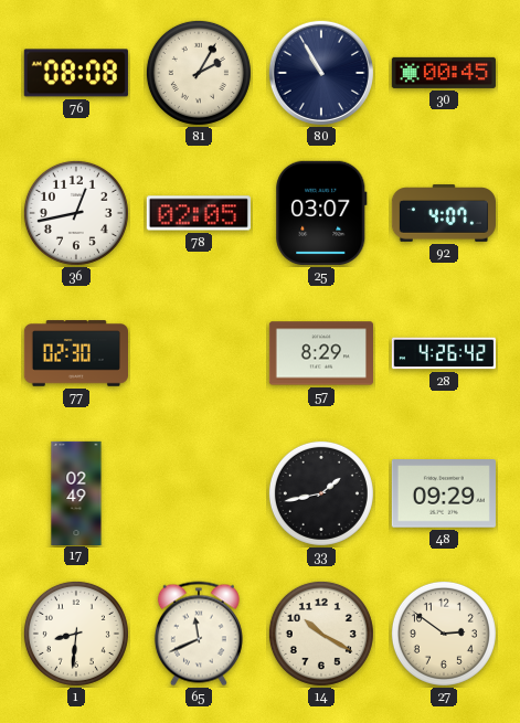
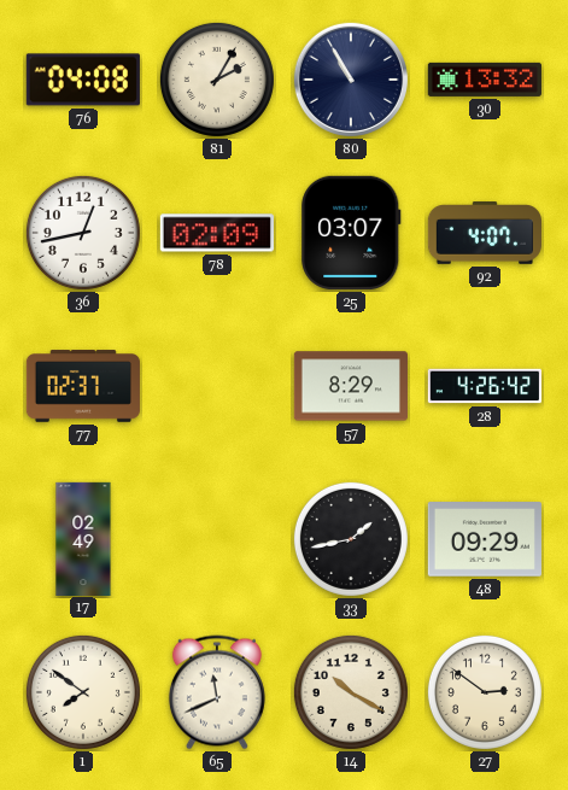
76: 08:08 -> 04:08 (83, 80)
30: 00:45 -> 13:32 (485, 80)
78: 02:05 -> 02:09 (217, 233)
77: 02:30 -> 02:37 (83, 386)
1: 8:31 -> 7:51 (83, 692)
